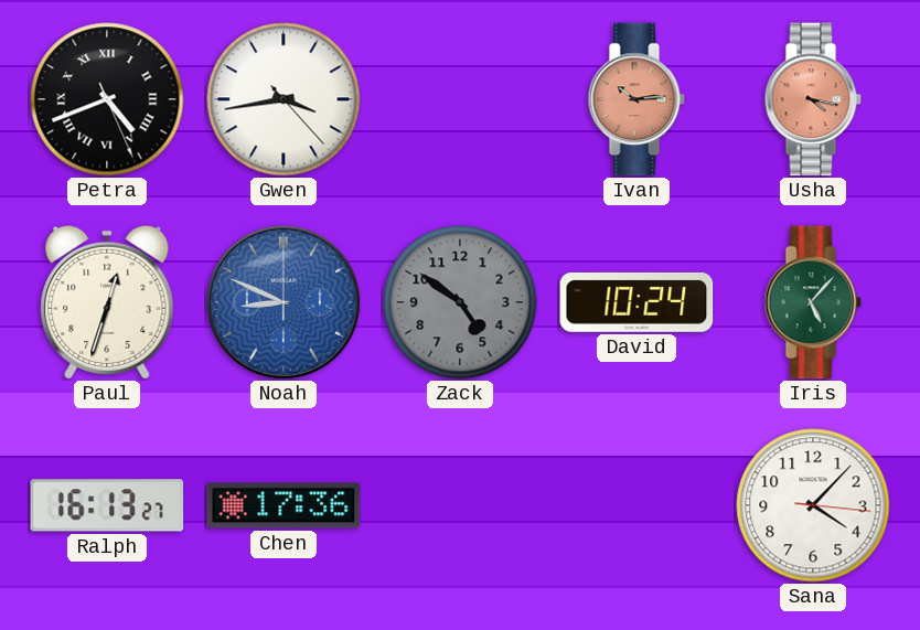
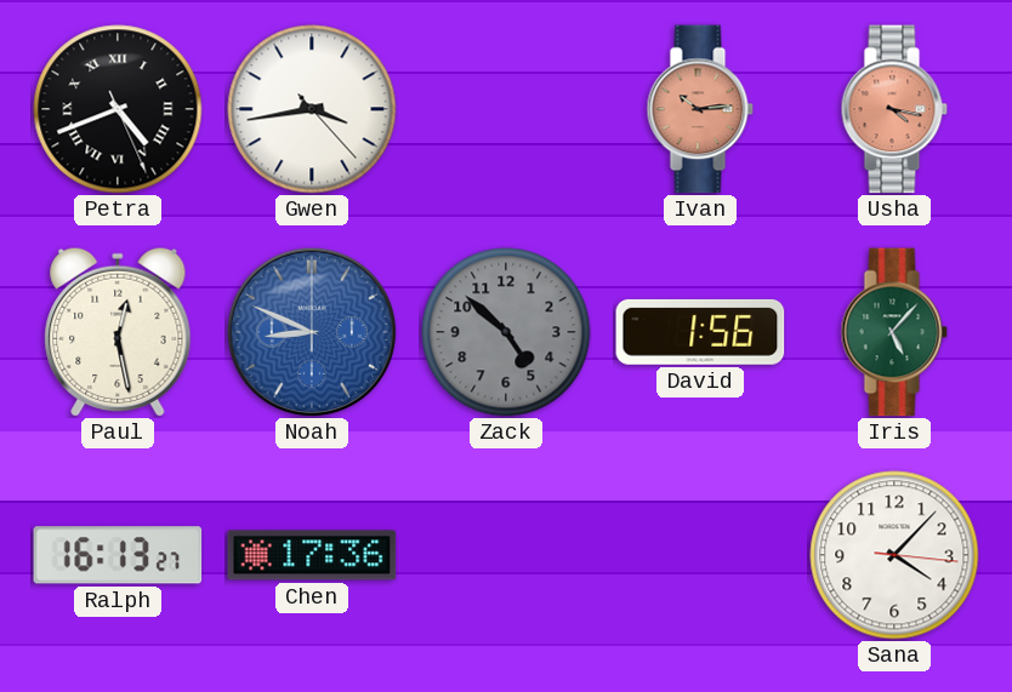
Paul: 12:33 -> 12:28 (118, 332)
Zack: 4:51 -> 4:52 (506, 332)
David: 10:24 -> 1:56 (700, 332)
